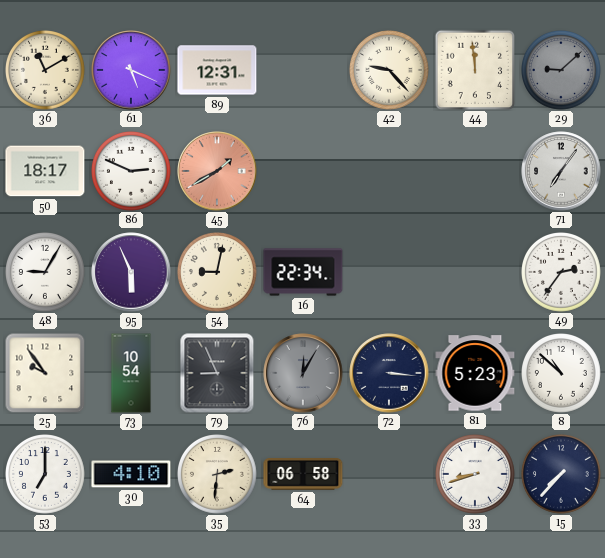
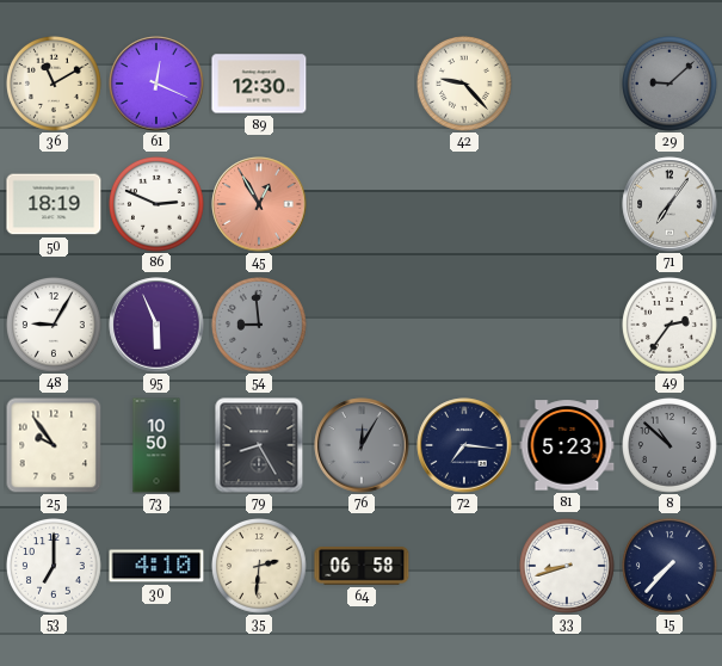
61: 5:19 -> 12:19 (156, 84)
89: 12:31 -> 12:30 (259, 84)
44: 11:59 -> none (475, 70)
50: 18:17 -> 18:19 (54, 204)
45: 1:40 -> 12:55 (259, 204)
54: 9:02 -> 8:59 (260, 326)
54 dial: cream -> grey (260, 326)
16: 22:34 -> none (303, 272)
73: 10:54 -> 10:50 (156, 445)
79: 8:56 -> 8:25 (259, 445)
72: 3:16 -> 7:16 (464, 445)
8 dial: white -> grey (671, 446)
